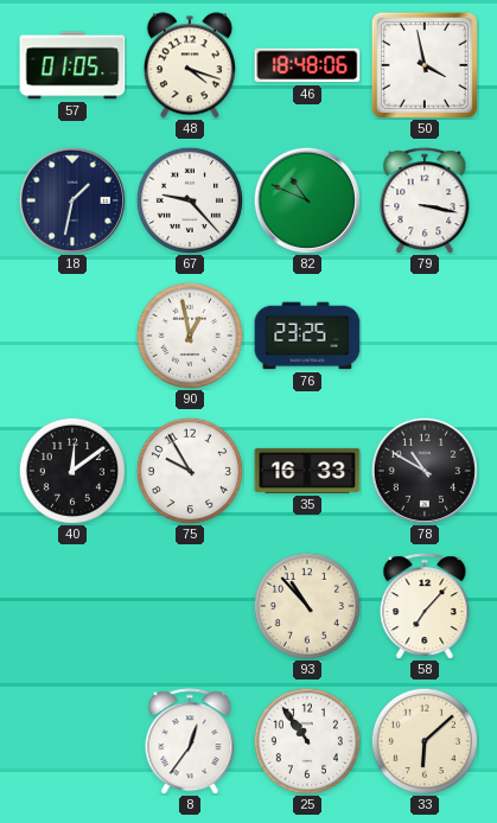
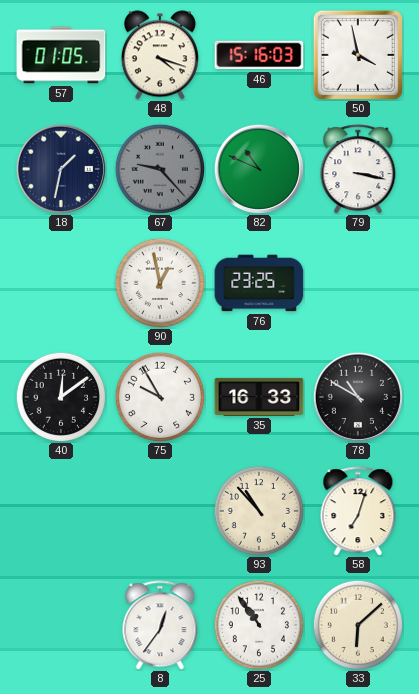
46: 18:48 -> 15:16 (259, 55)
67 dial: white -> grey (160, 169)
58: 7:07 -> 7:03 (358, 511)
